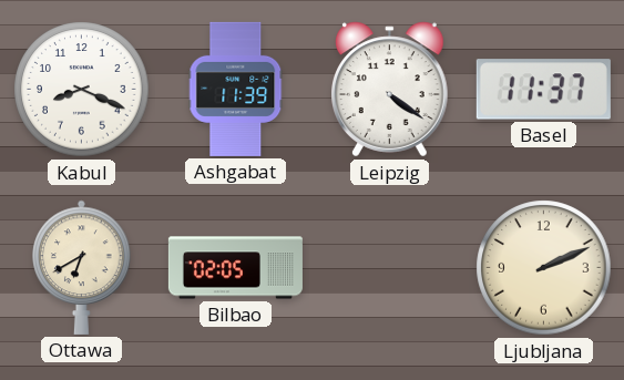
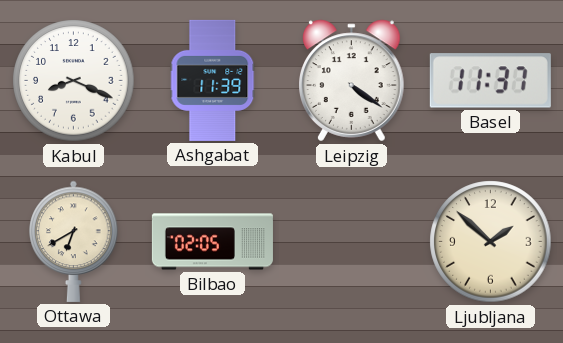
Ljubljana: 2:11 -> 1:52 (491, 242)
